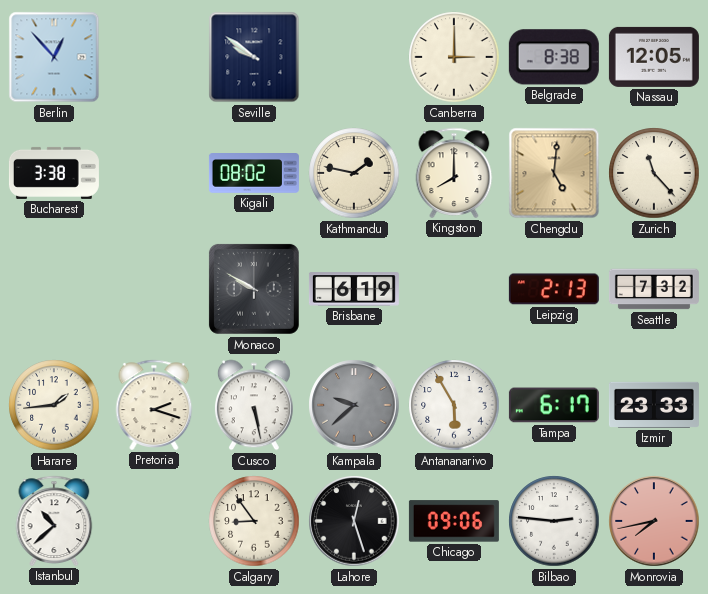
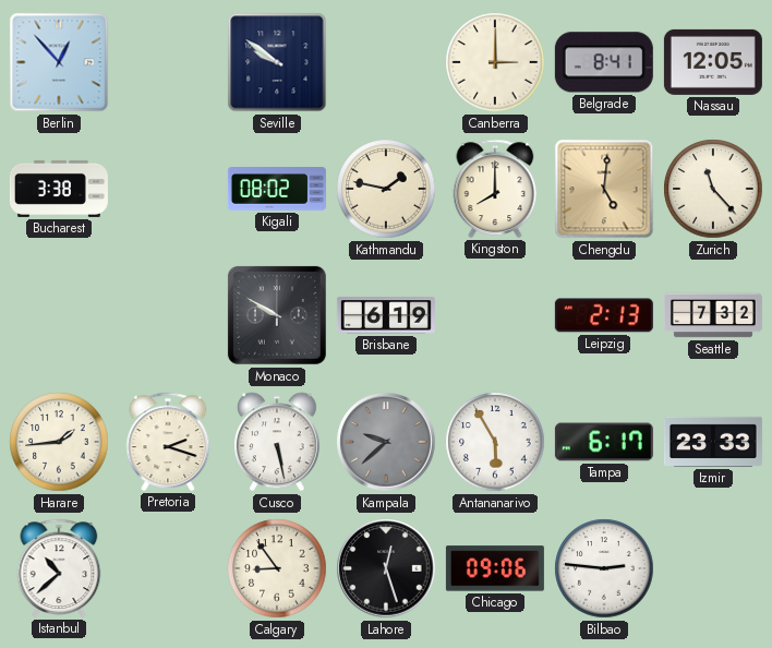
Belgrade: 8:38 -> 8:41 (604, 62)
Monrovia: 7:43 -> none (654, 521)
